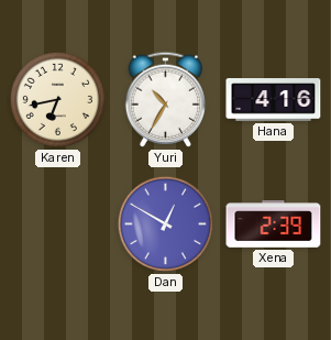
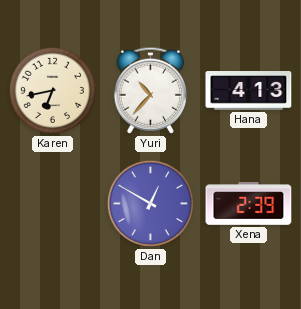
Yuri: 10:35 -> 10:37 (150, 90)
Hana: 4:16 -> 4:13 (249, 91)
